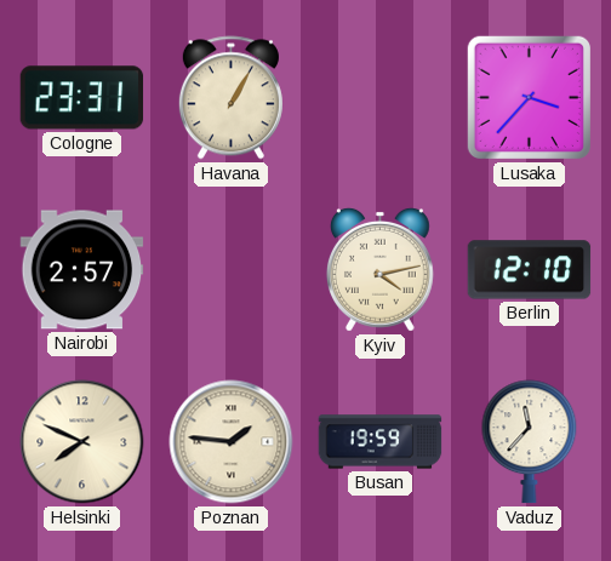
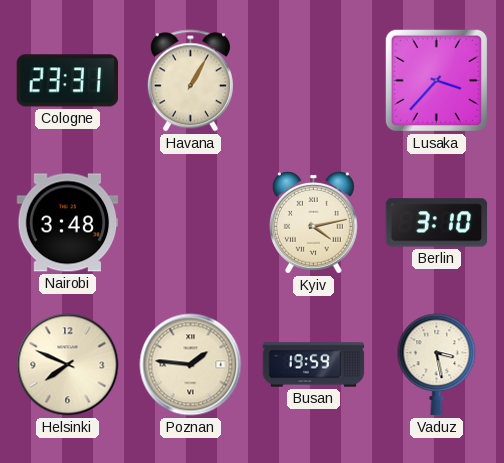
Nairobi: 2:57 -> 3:48 (68, 223)
Berlin: 12:10 -> 3:10 (437, 223)
Vaduz: 11:37 -> 3:28 (437, 365)
